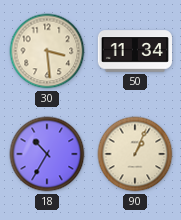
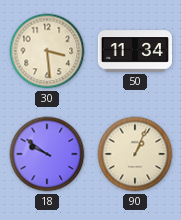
18: 10:35 -> 9:51 (47, 154)
